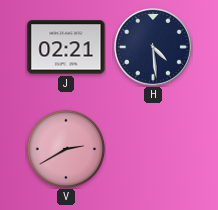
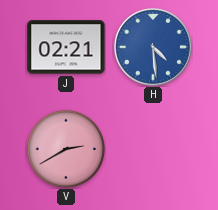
H dial: navy -> blue (153, 47)
